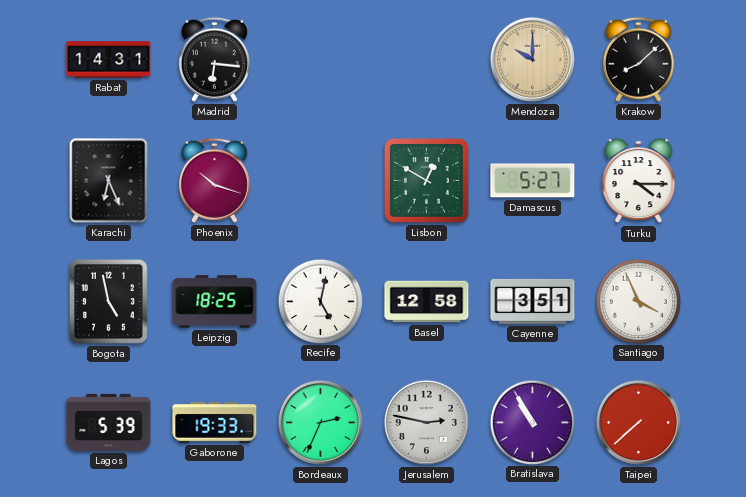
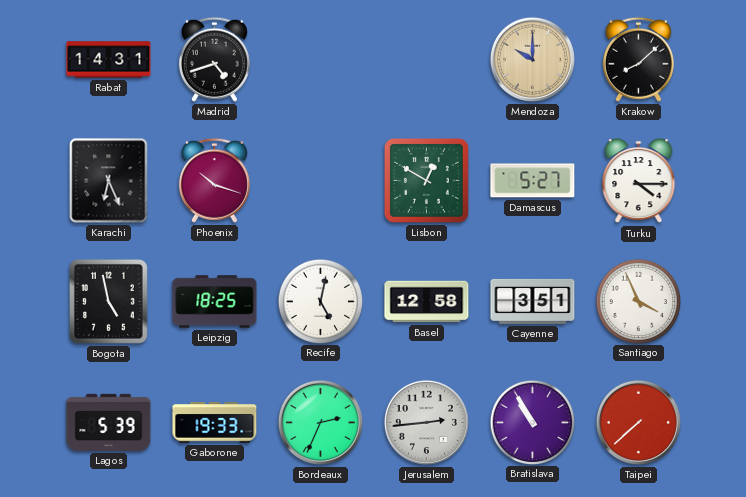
Madrid: 6:16 -> 4:42 (214, 59)
Jerusalem: 2:47 -> 2:44 (426, 422)
